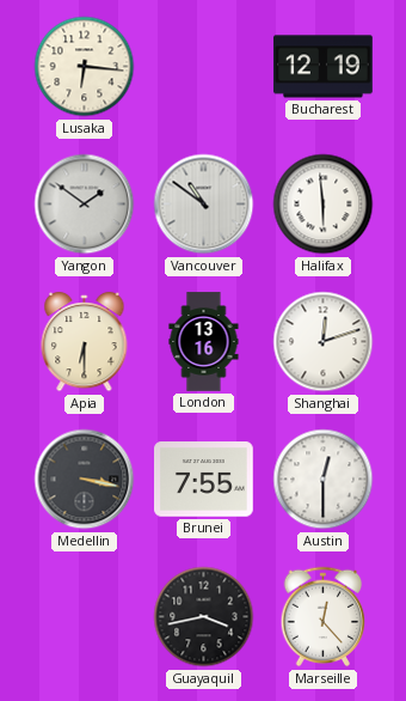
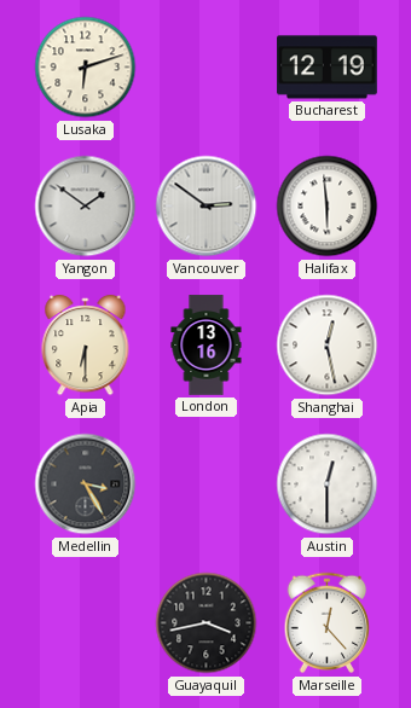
Lusaka: 6:16 -> 6:12 (86, 68)
Vancouver: 10:51 -> 2:51 (207, 207)
Shanghai: 12:12 -> 12:28 (328, 346)
Medellin: 3:17 -> 3:25 (86, 484)
Brunei: 7:55 -> none (204, 480)
